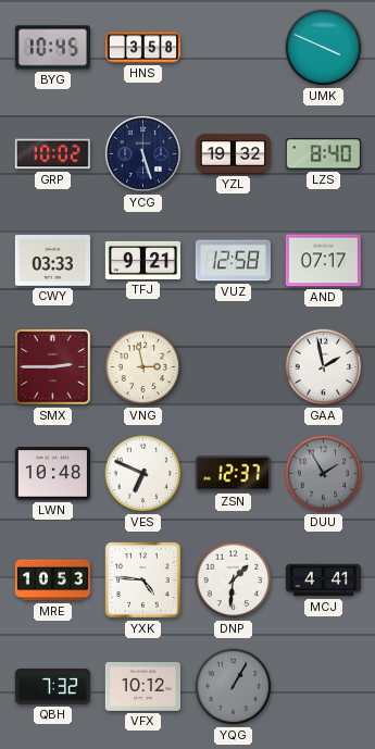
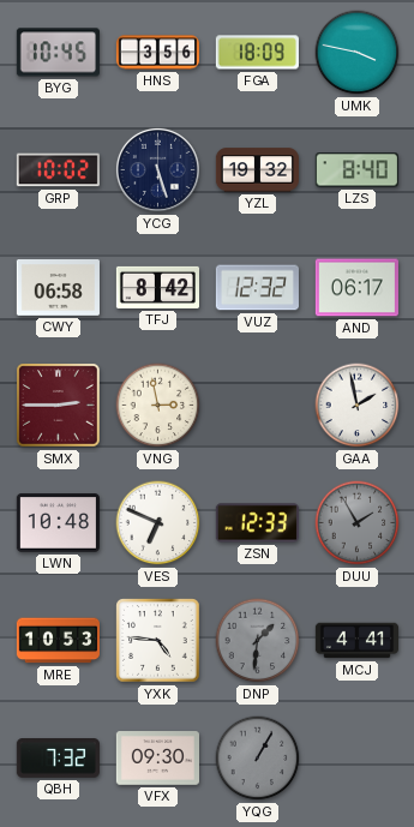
HNS: 3:58 -> 3:56 (157, 53)
FGA: none -> 18:09 (257, 53)
UMK: 3:49 -> 3:47 (358, 53)
CWY: 03:33 -> 06:58 (58, 288)
TFJ: 9:21 -> 8:42 (157, 287)
VUZ: 12:58 -> 12:32 (257, 288)
AND: 07:17 -> 06:17 (356, 288)
ZSN: 12:37 -> 12:33 (257, 523)
DNP dial: white -> grey (258, 641)
VFX: 10:12 -> 09:30 (157, 759)
